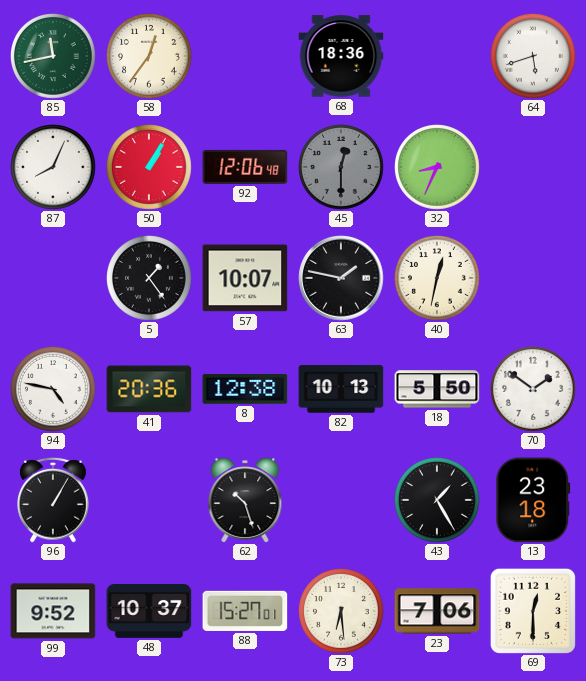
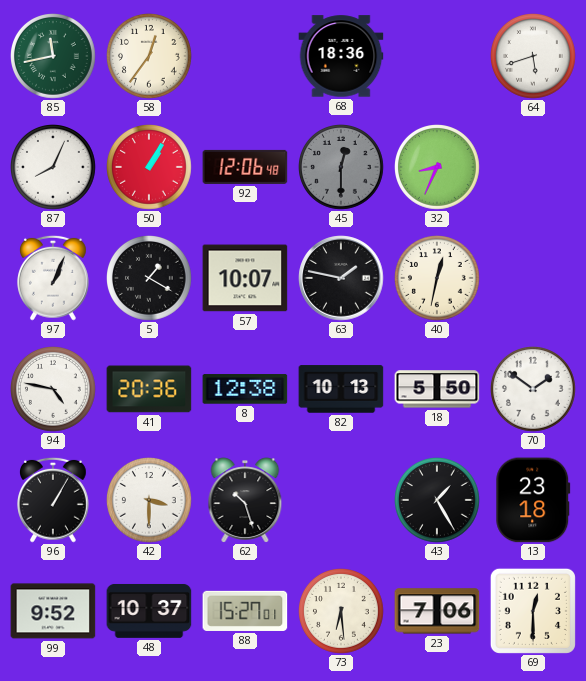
97: none -> 1:04 (54, 278)
5: 1:24 -> 1:20 (150, 279)
42: none -> 3:30 (150, 501)
